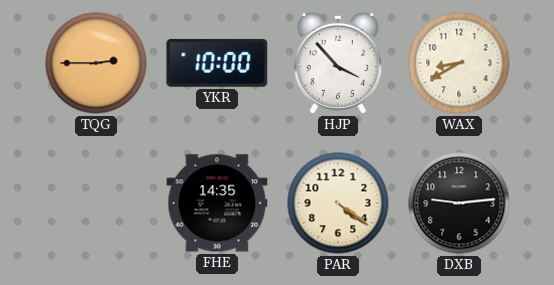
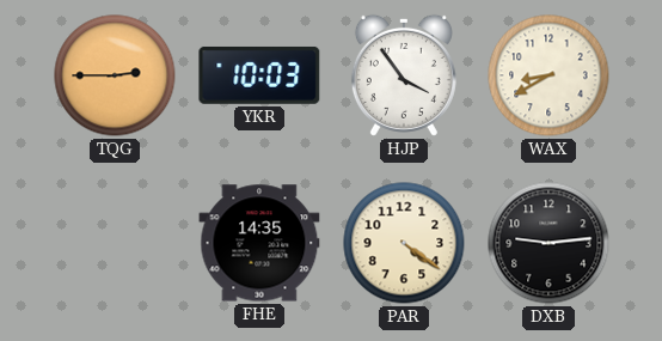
YKR: 10:00 -> 10:03 (259, 75)
HJP: 3:53 -> 3:54 (404, 75)
